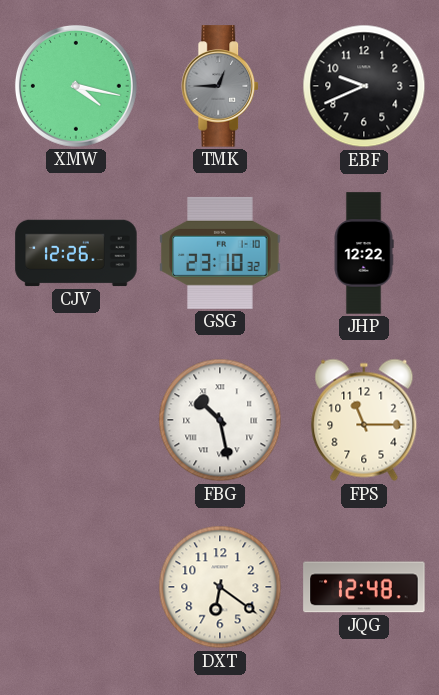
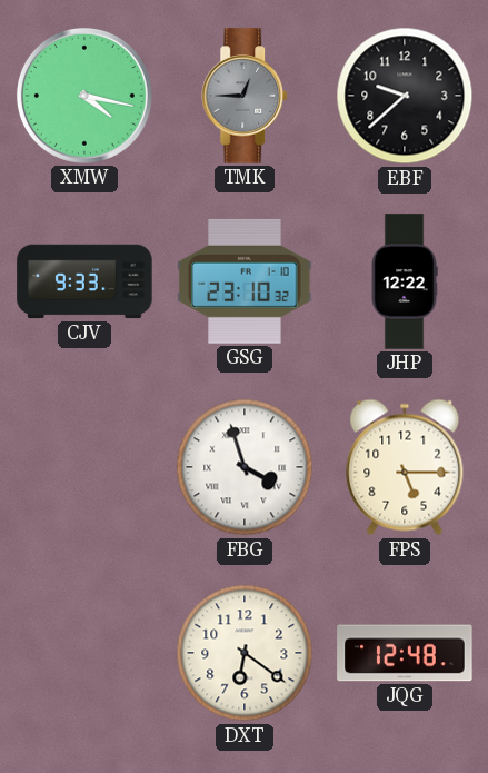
EBF: 9:41 -> 9:38 (405, 96)
CJV: 12:26 -> 9:33 (84, 281)
FBG: 10:28 -> 3:57 (245, 467)
FPS: 11:15 -> 5:15 (405, 467)
